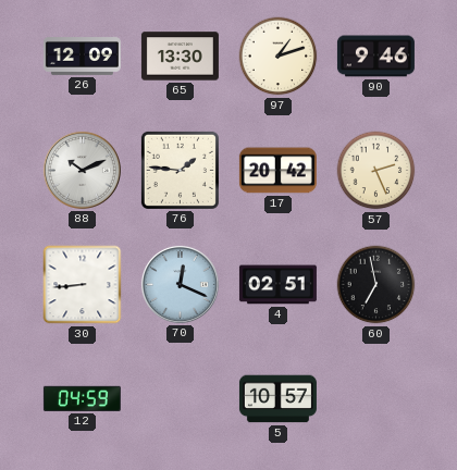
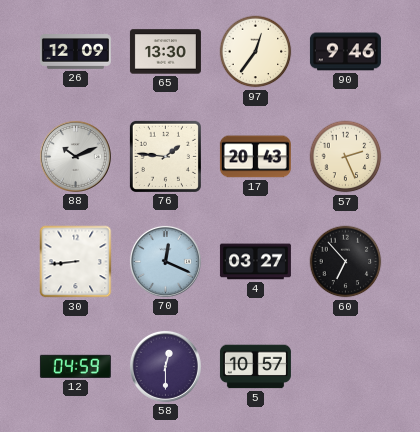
97: 1:12 -> 12:36 (256, 52)
17: 20:42 -> 20:43 (255, 157)
4: 02:51 -> 03:27 (255, 262)
60: 6:58 -> 6:53 (346, 262)
58: none -> 12:30 (165, 366)
